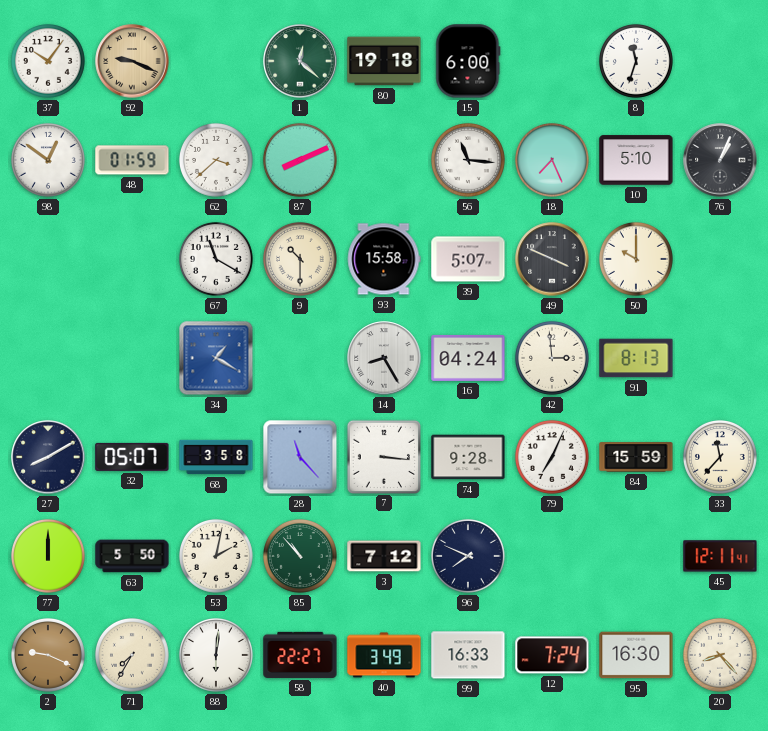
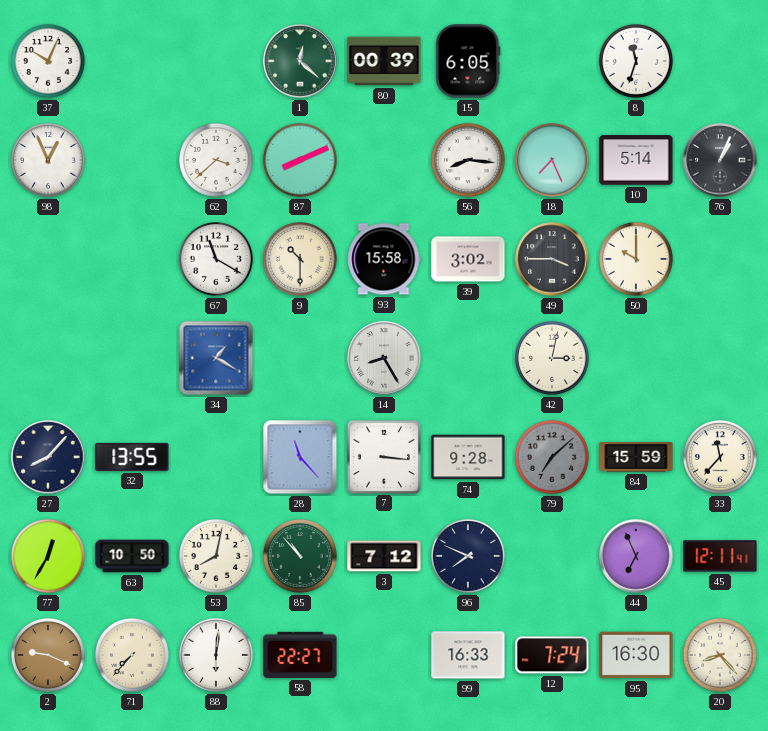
37: 10:06 -> 10:04 (48, 61)
92: 9:19 -> none (132, 61)
80: 19:18 -> 00:39 (384, 61)
15: 6:00 -> 6:05 (468, 61)
98: 12:51 -> 12:56 (48, 160)
48: 01:59 -> none (132, 160)
56: 11:16 -> 8:16 (468, 160)
10: 5:10 -> 5:14 (636, 160)
39: 5:07 -> 3:02 (468, 259)
49: 3:49 -> 3:45 (552, 259)
16: 04:24 -> none (468, 358)
42: 2:59 -> 3:02 (552, 358)
91: 8:13 -> none (636, 358)
27: 8:10 -> 8:07 (48, 457)
32: 05:07 -> 13:55 (132, 457)
68: 3:58 -> none (216, 457)
79: 7:04 -> 7:08 (552, 457)
79 dial: white -> grey (552, 457)
77: 12:00 -> 12:35 (48, 556)
63: 5:50 -> 10:50 (132, 556)
53: 2:02 -> 8:02 (216, 556)
44: none -> 6:56 (636, 556)
71: 7:35 -> 7:37 (132, 655)
40: 3:49 -> none (384, 655)
